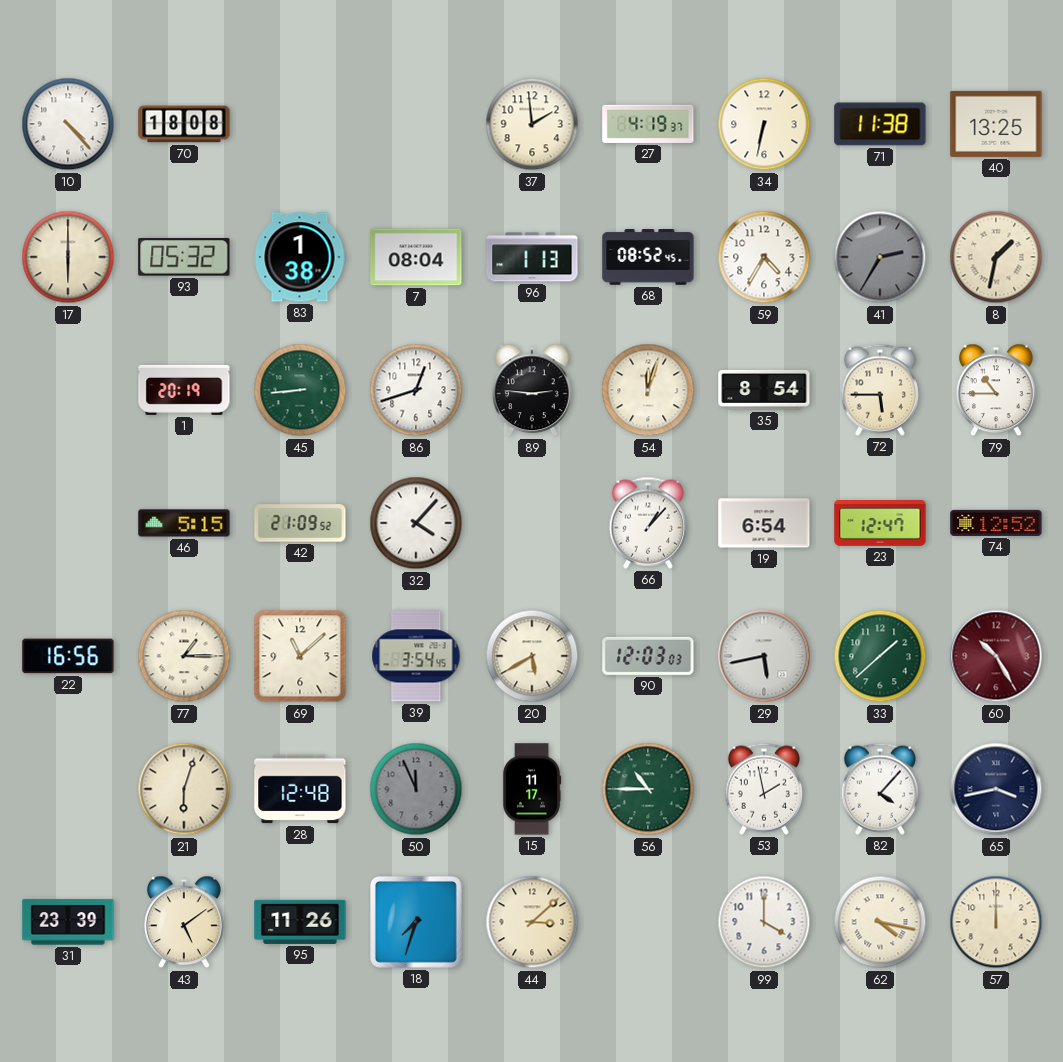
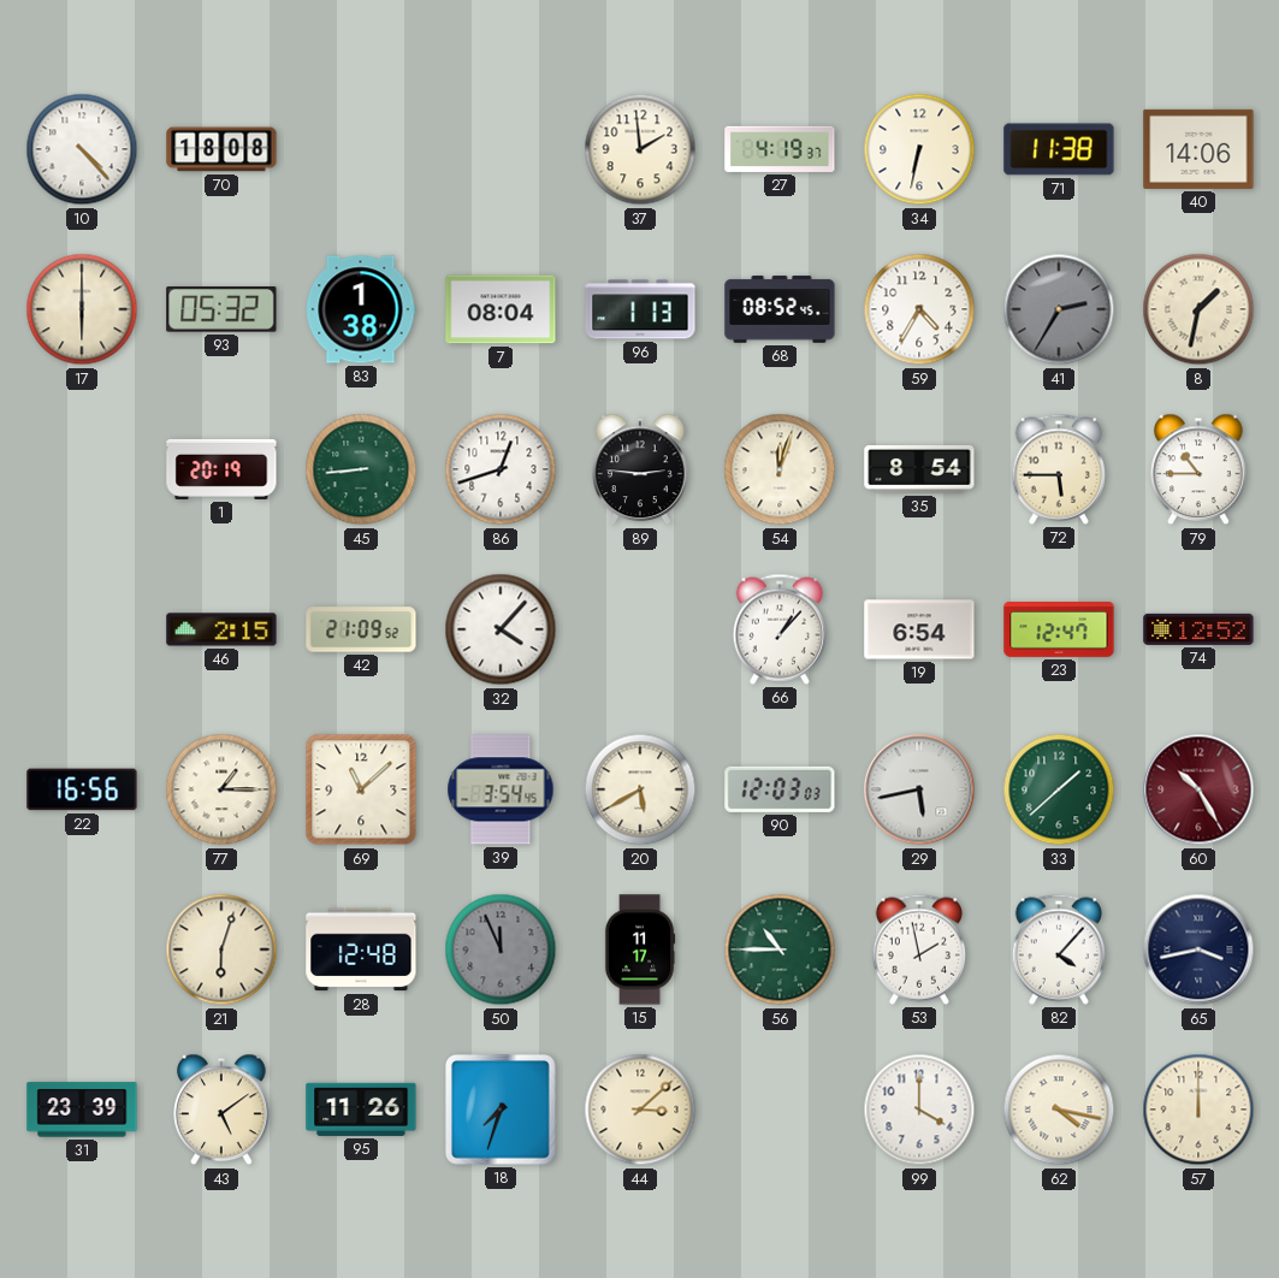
40: 13:25 -> 14:06 (1198, 149)
46: 5:15 -> 2:15 (221, 629)
